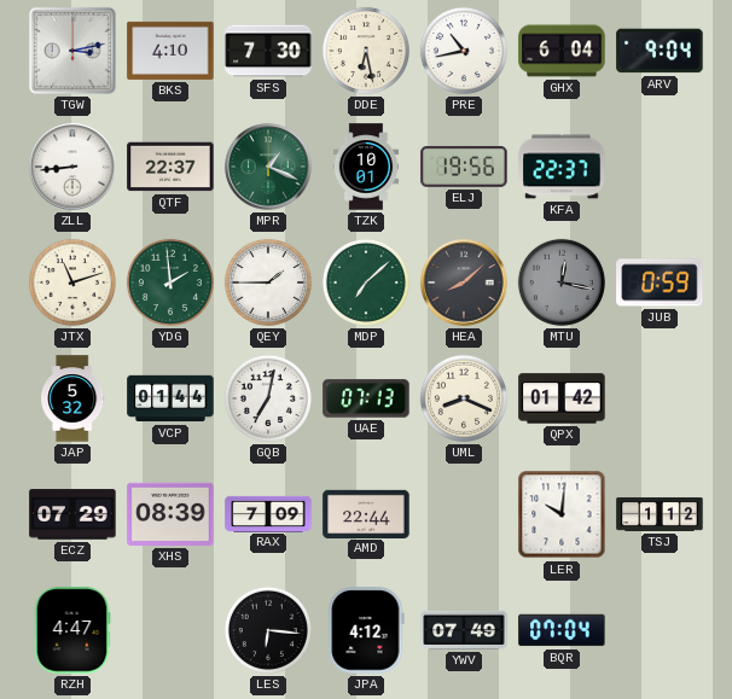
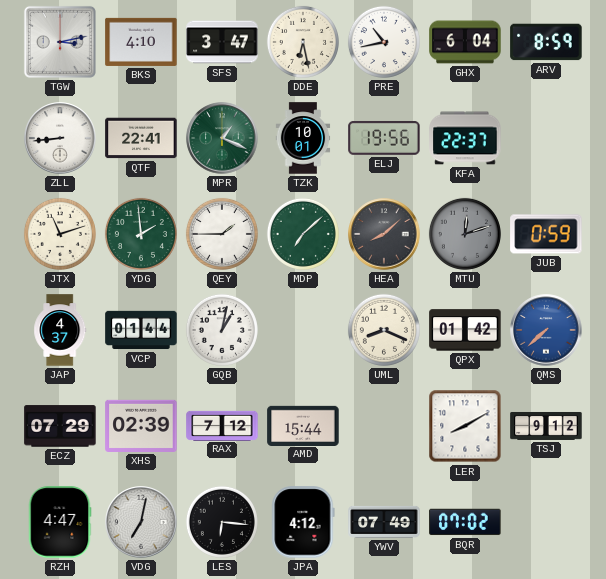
SFS: 7:30 -> 3:47 (222, 42)
ARV: 9:04 -> 8:59 (546, 42)
QTF: 22:37 -> 22:41 (141, 138)
MTU: 12:17 -> 12:12 (465, 234)
JAP: 5:32 -> 4:37 (60, 330)
GQB: 7:02 -> 1:02 (222, 330)
UAE: 07:13 -> none (366, 398)
QMS: none -> 7:38 (546, 330)
XHS: 08:39 -> 02:39 (141, 426)
RAX: 7:09 -> 7:12 (222, 425)
AMD: 22:44 -> 15:44 (303, 425)
LER: 10:01 -> 8:10 (465, 426)
TSJ: 1:12 -> 9:12 (546, 426)
VDG: none -> 7:02 (141, 522)
BQR: 07:04 -> 07:02 (465, 522)
